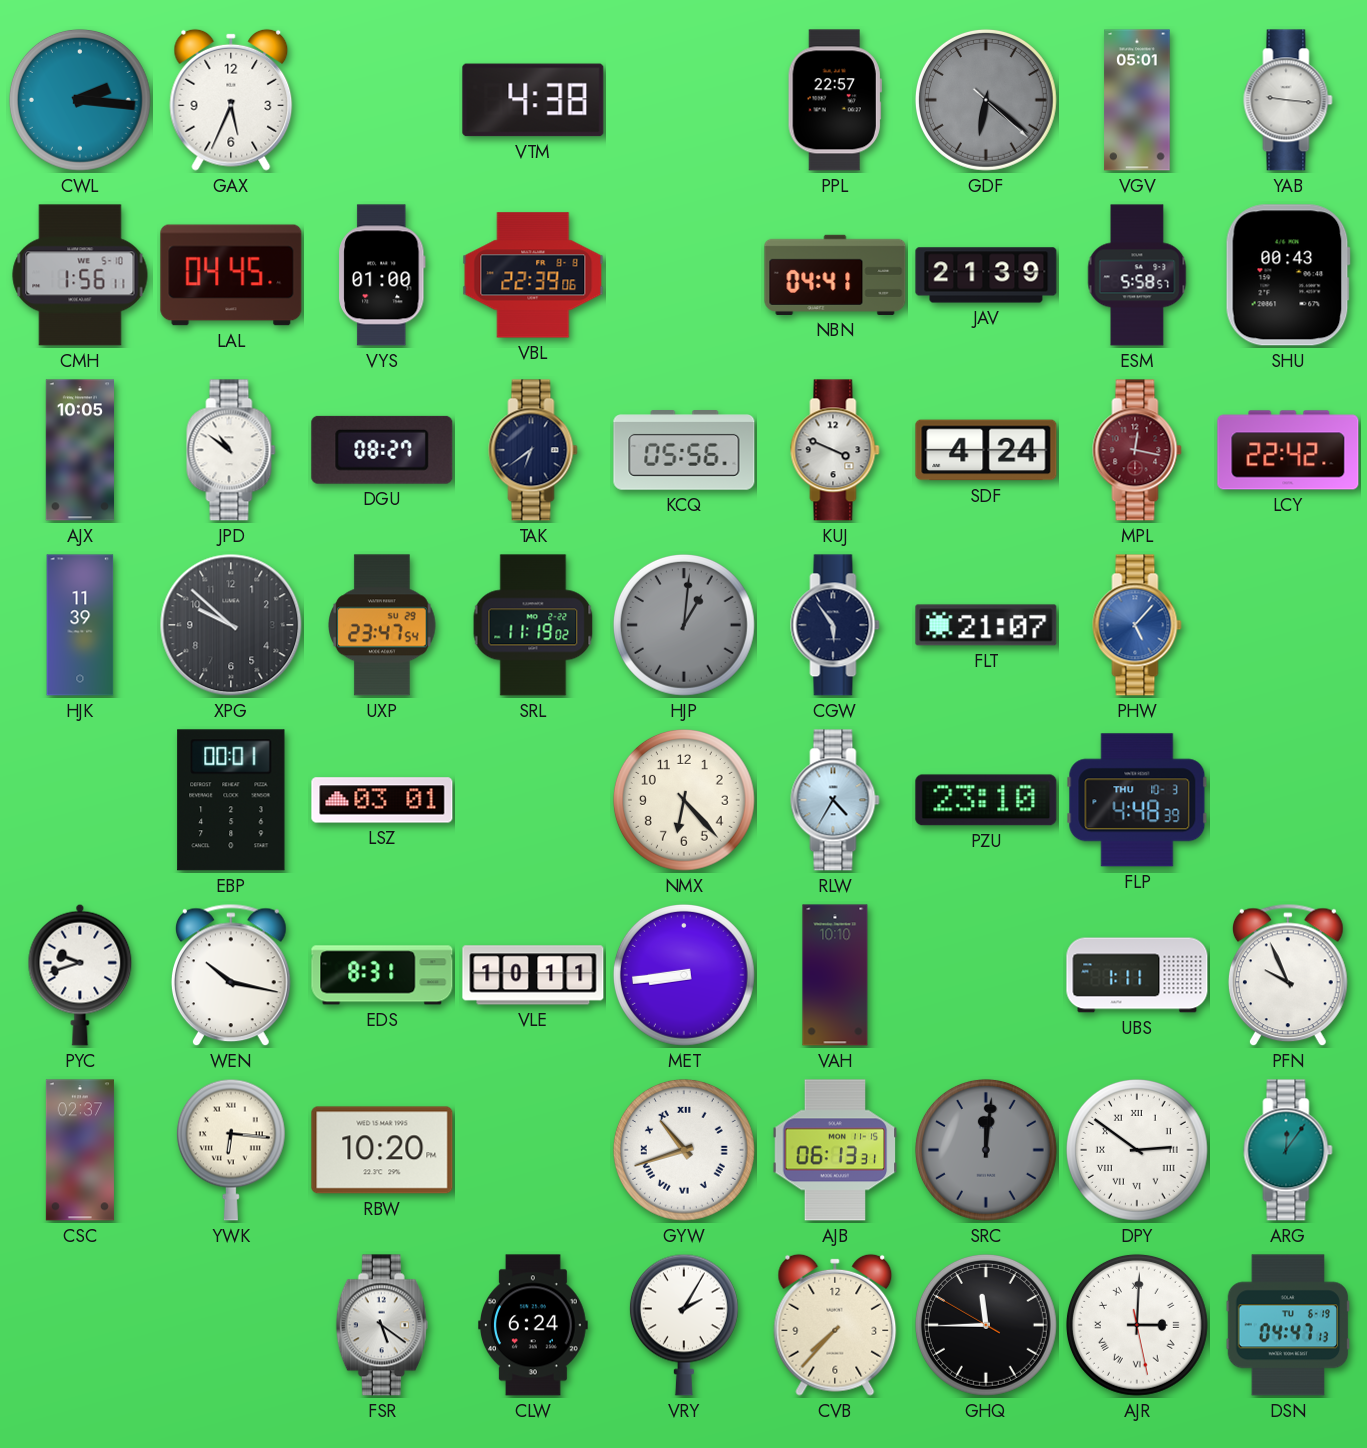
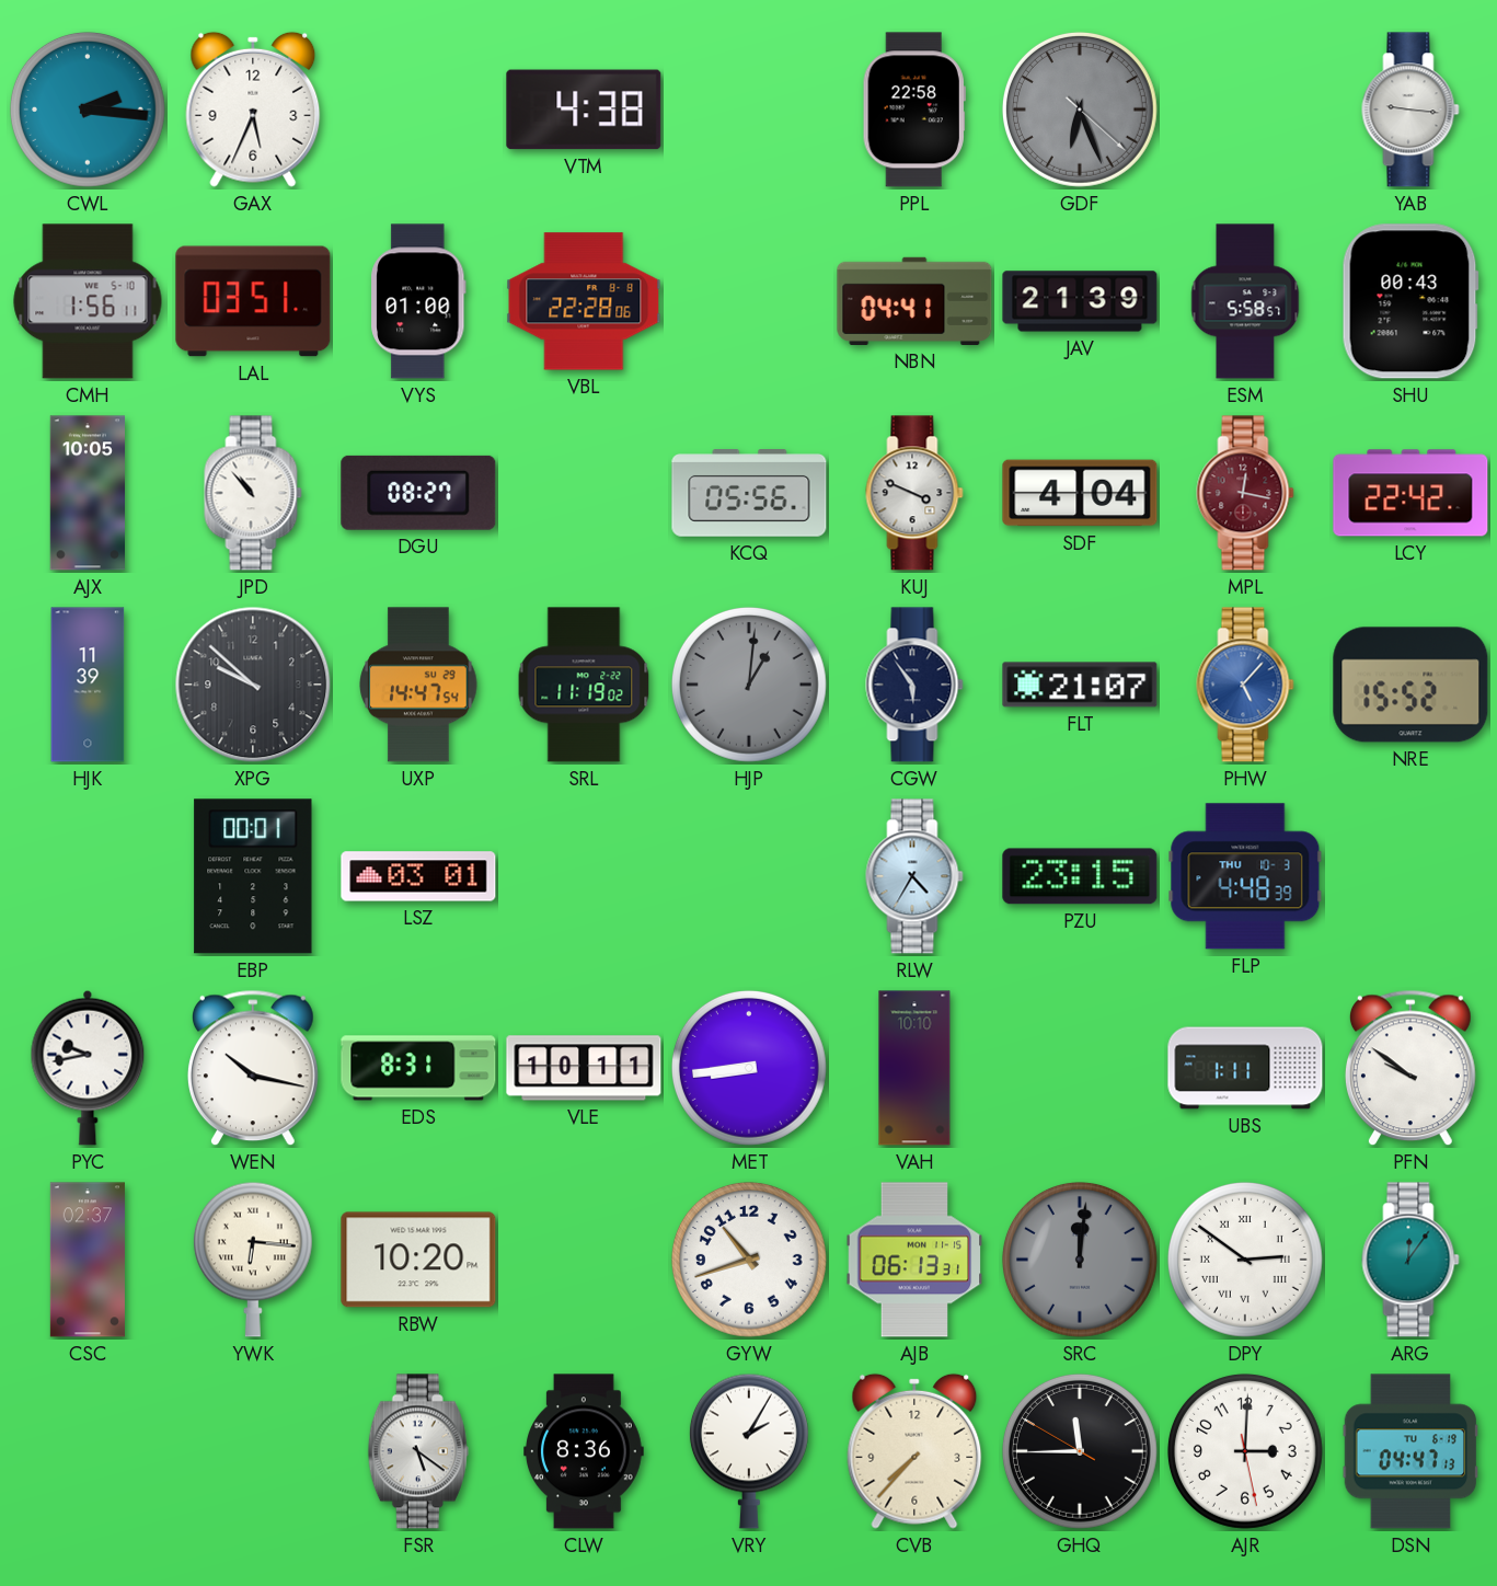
PPL: 22:57 -> 22:58 (914, 110)
GDF: 6:21 -> 6:26 (1080, 110)
VGV: 05:01 -> none (1137, 100)
LAL: 04:45 -> 03:51 (253, 301)
VBL: 22:39 -> 22:28 (584, 301)
JPD: 10:51 -> 10:53 (253, 493)
TAK: 6:39 -> none (533, 450)
SDF: 4:24 -> 4:04 (1080, 493)
UXP: 23:47 -> 14:47 (419, 685)
NRE: none -> 15:52 (1410, 685)
NMX: 6:23 -> none (684, 800)
PZU: 23:10 -> 23:15 (1080, 876)
PYC: 9:42 -> 9:43 (88, 1068)
PFN: 9:56 -> 9:51 (1410, 1068)
GYW numerals: Roman -> Arabic (749, 1260)
CLW: 6:24 -> 8:36 (585, 1451)
AJR numerals: Roman -> Arabic (1245, 1451)
